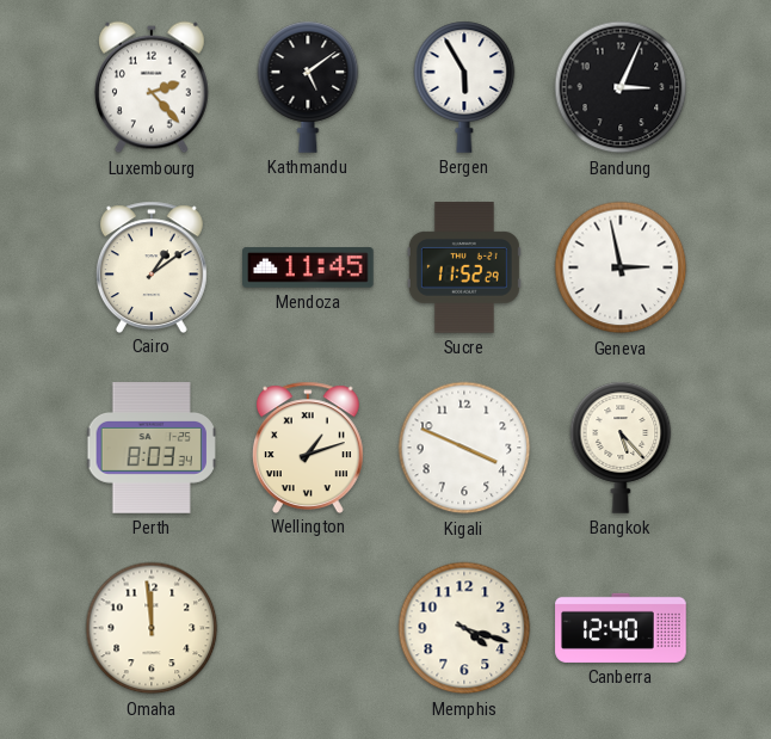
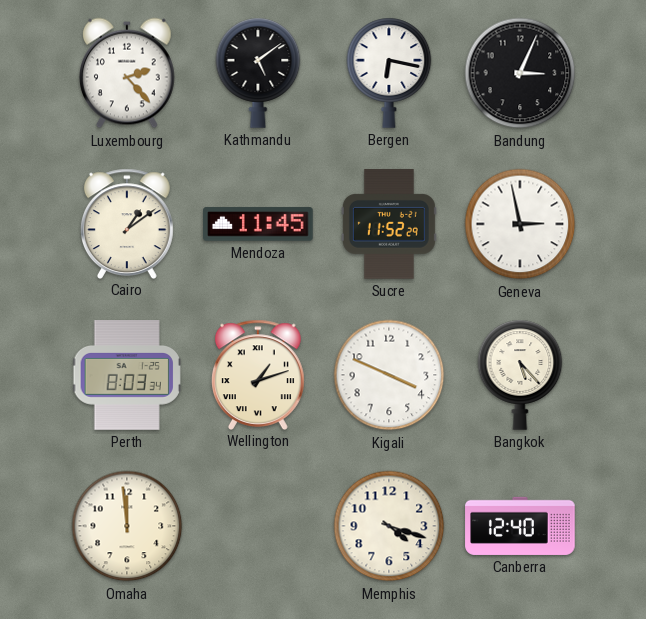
Bergen: 5:55 -> 6:17 (389, 73)
